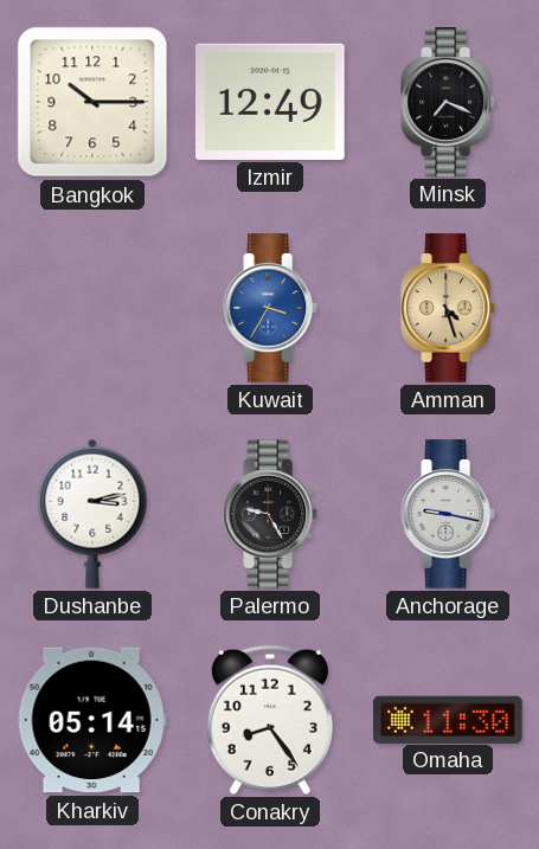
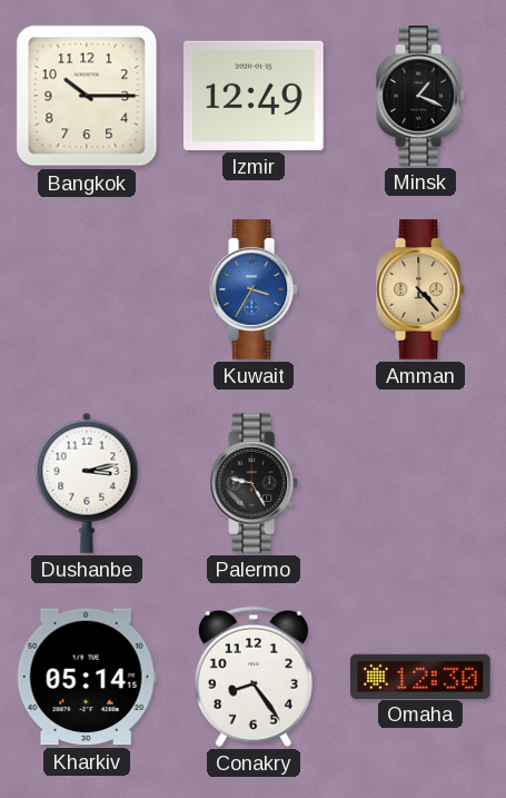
Minsk: 7:19 -> 1:19 (421, 96)
Amman: 4:27 -> 4:23 (421, 289)
Anchorage: 9:17 -> none (449, 514)
Omaha: 11:30 -> 12:30 (421, 676)
